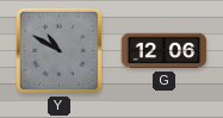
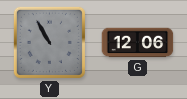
Y: 10:50 -> 10:55 (49, 42)
